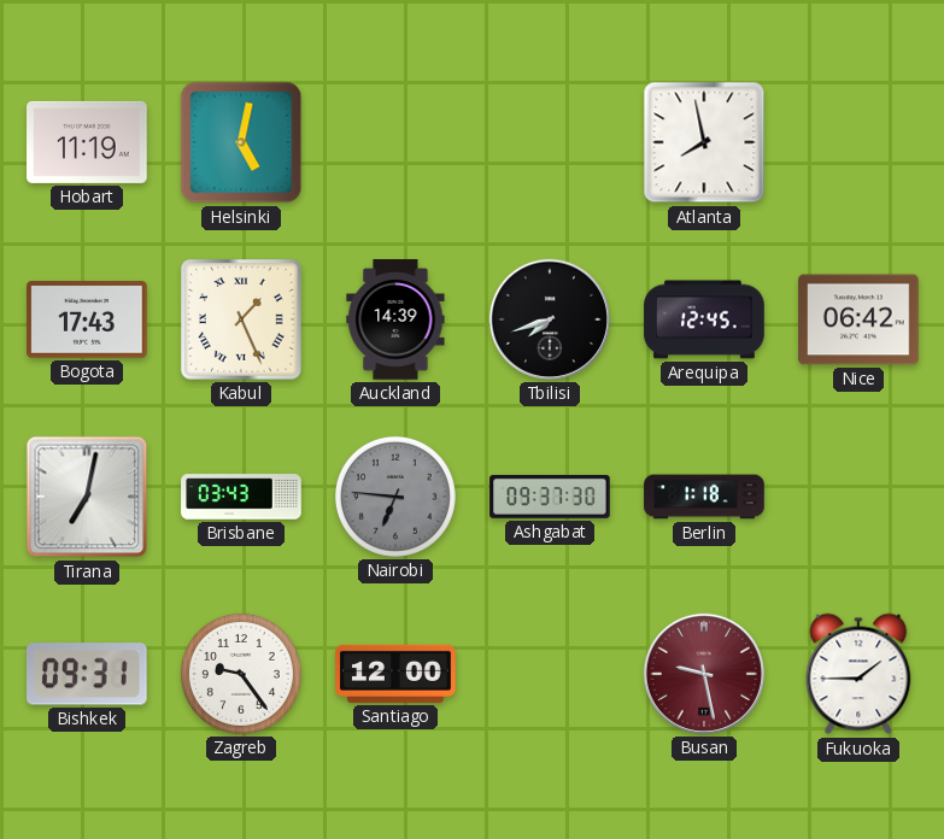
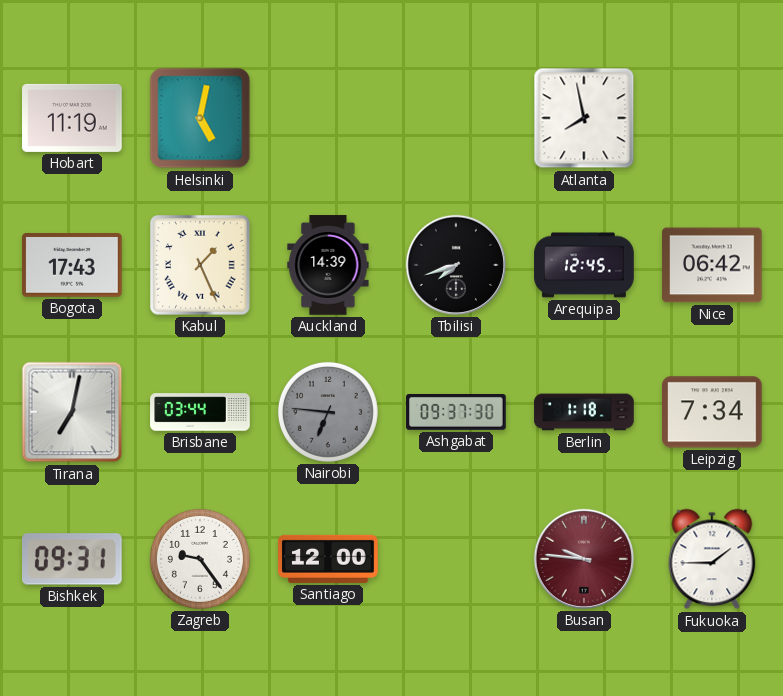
Brisbane: 03:43 -> 03:44 (200, 412)
Leipzig: none -> 7:34 (712, 412)
Busan: 9:28 -> 9:46 (584, 559)
